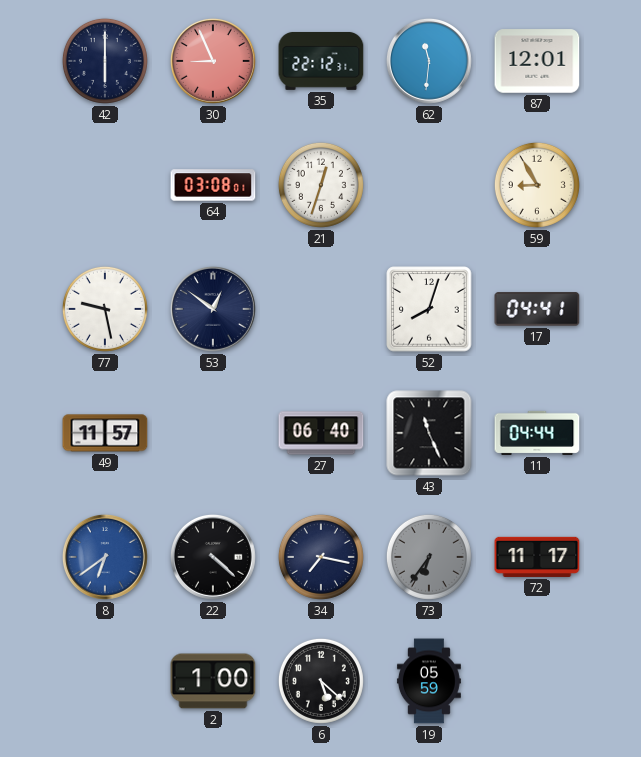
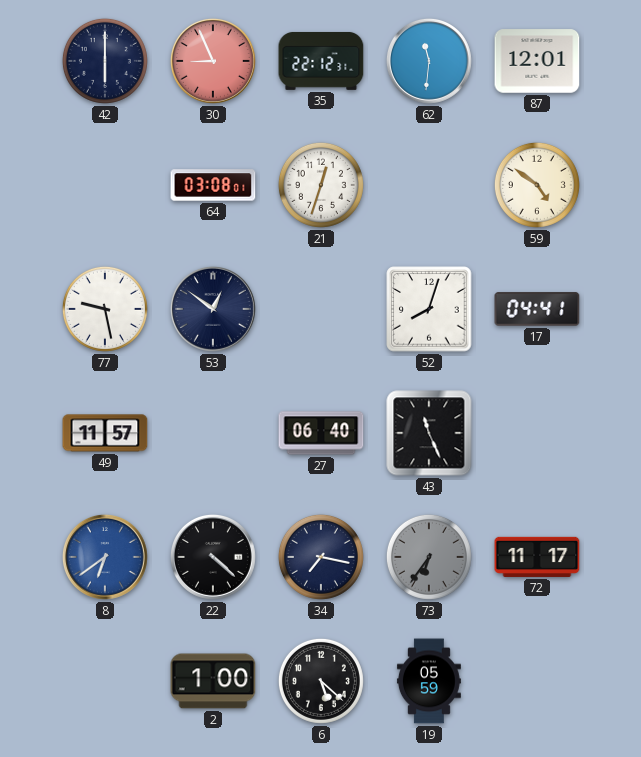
59: 8:55 -> 4:51 (537, 185)
11: 04:44 -> none (537, 433)
